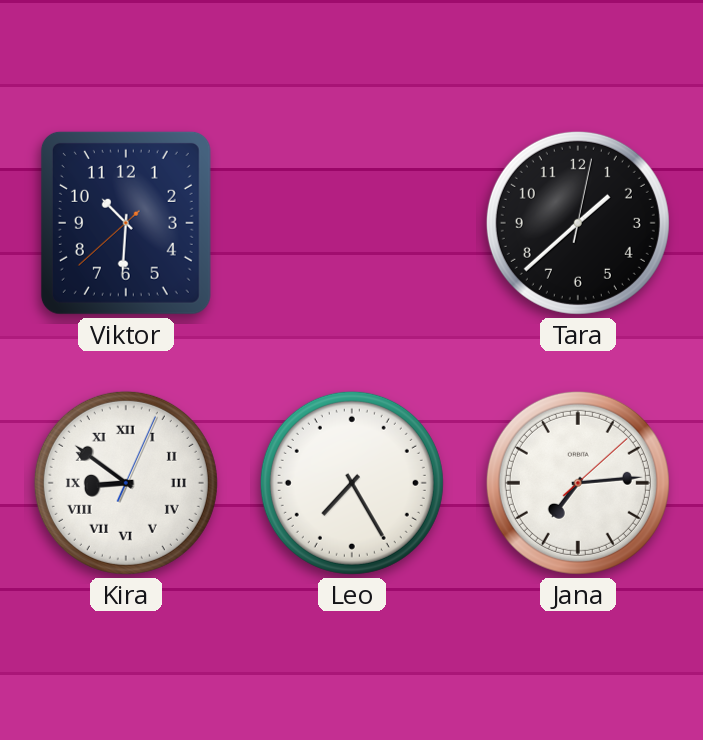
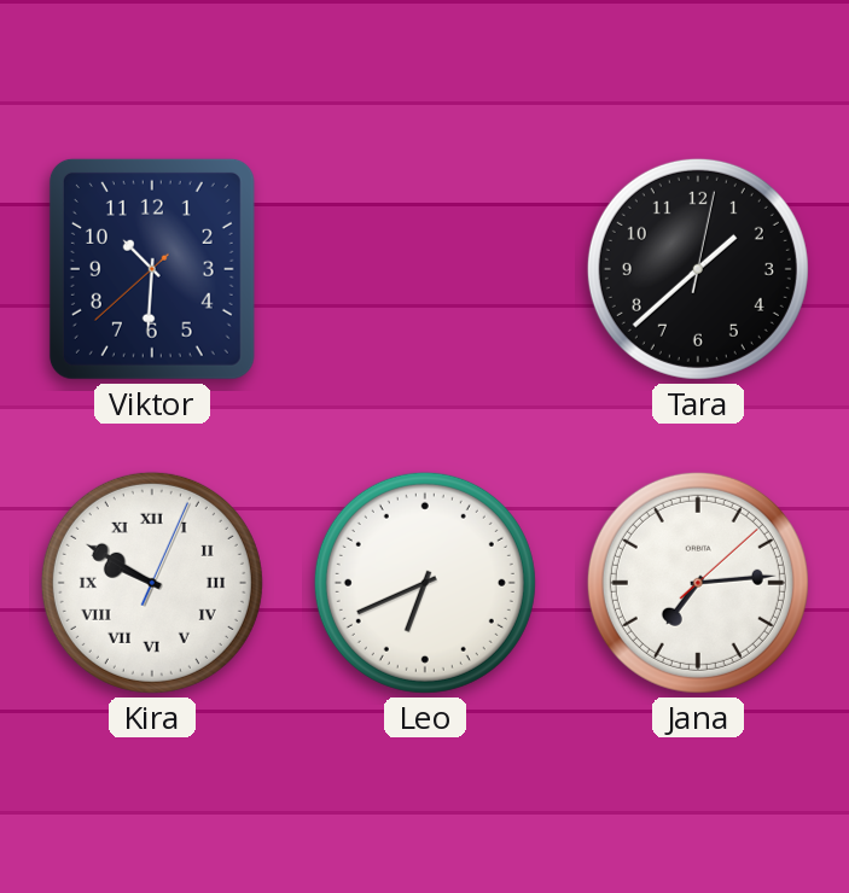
Kira: 8:51 -> 9:50 (152, 583)
Leo: 7:25 -> 6:41 (425, 583)
